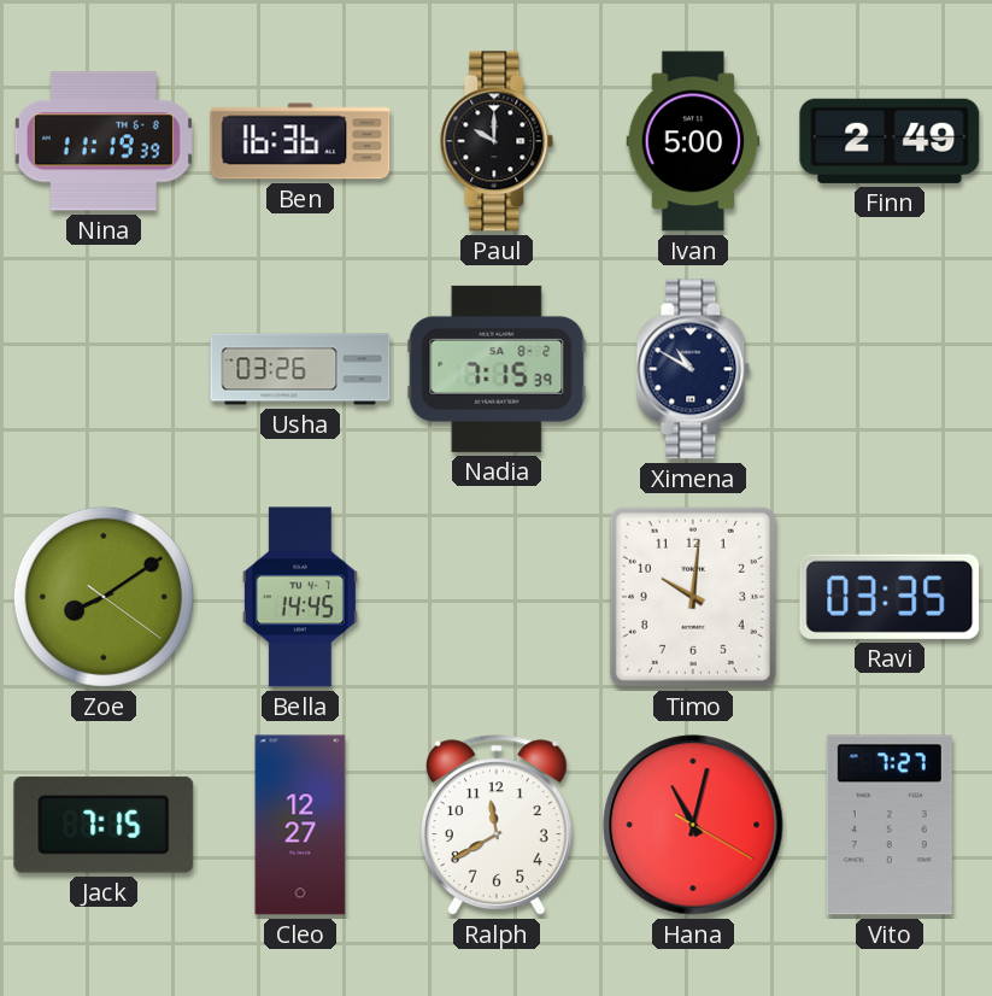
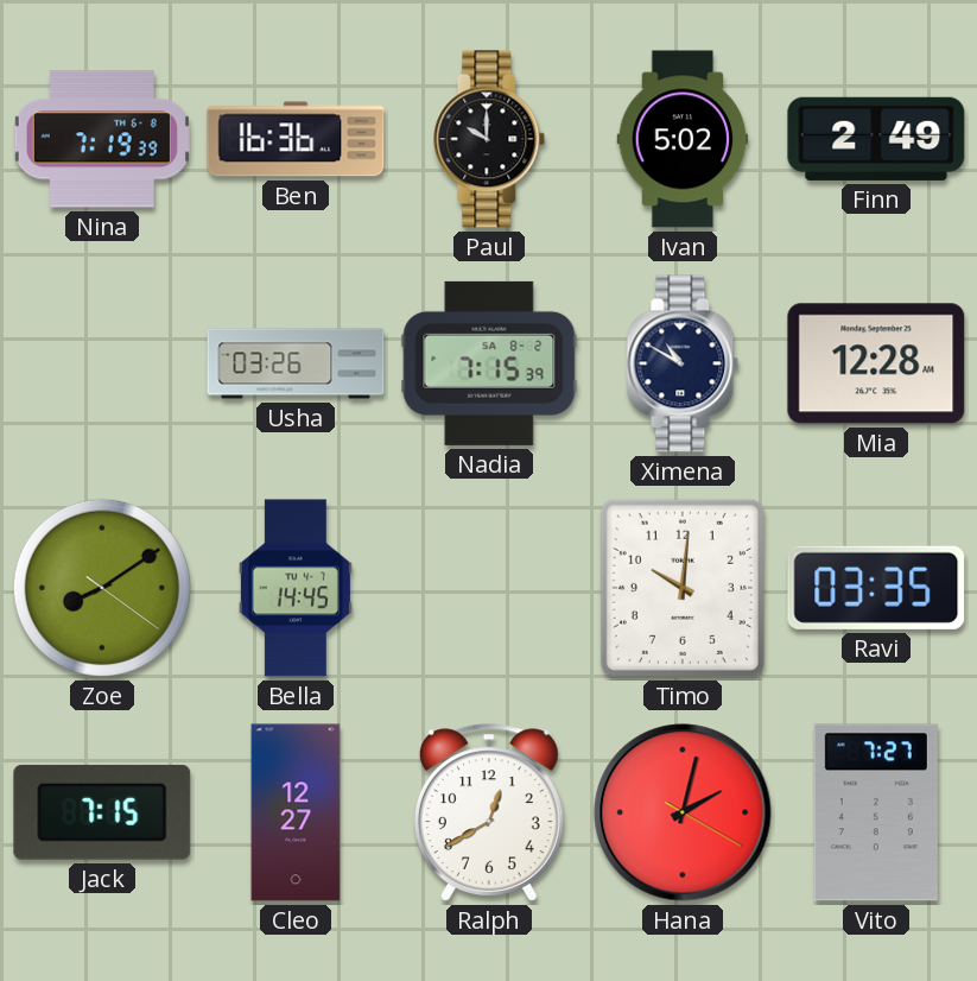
Nina: 11:19 -> 7:19 (102, 139)
Ivan: 5:00 -> 5:02 (683, 139)
Mia: none -> 12:28 (876, 363)
Ralph: 11:40 -> 12:40 (489, 812)
Hana: 11:02 -> 2:02 (683, 812)
